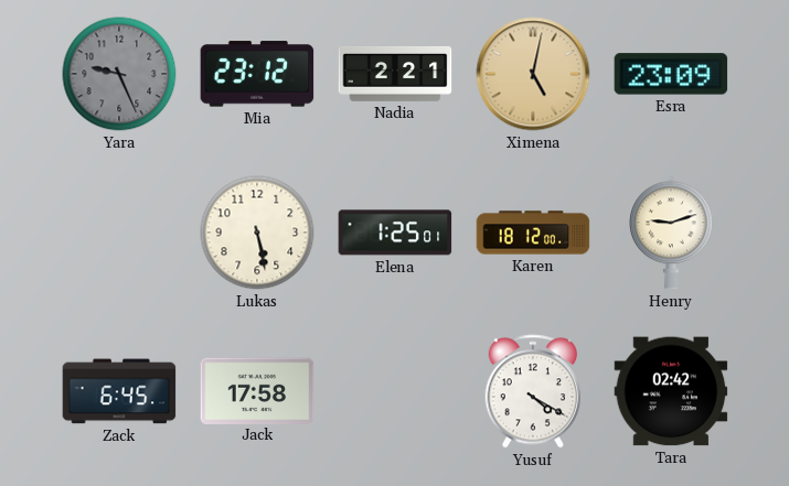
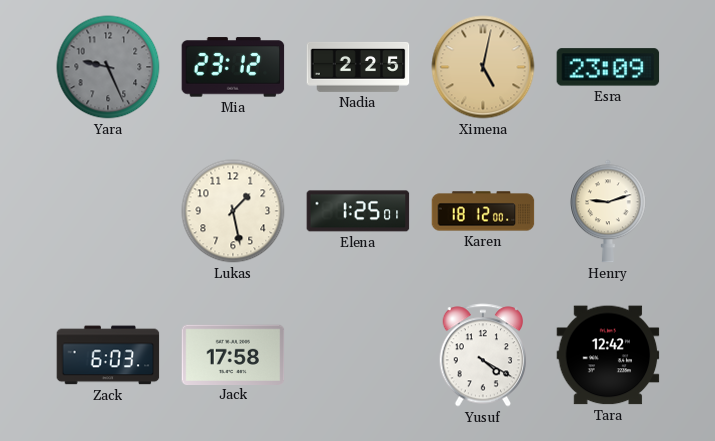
Nadia: 2:21 -> 2:25 (358, 67)
Lukas: 5:28 -> 1:28 (233, 211)
Zack: 6:45 -> 6:03 (108, 355)
Tara: 02:42 -> 12:42 (608, 355)
